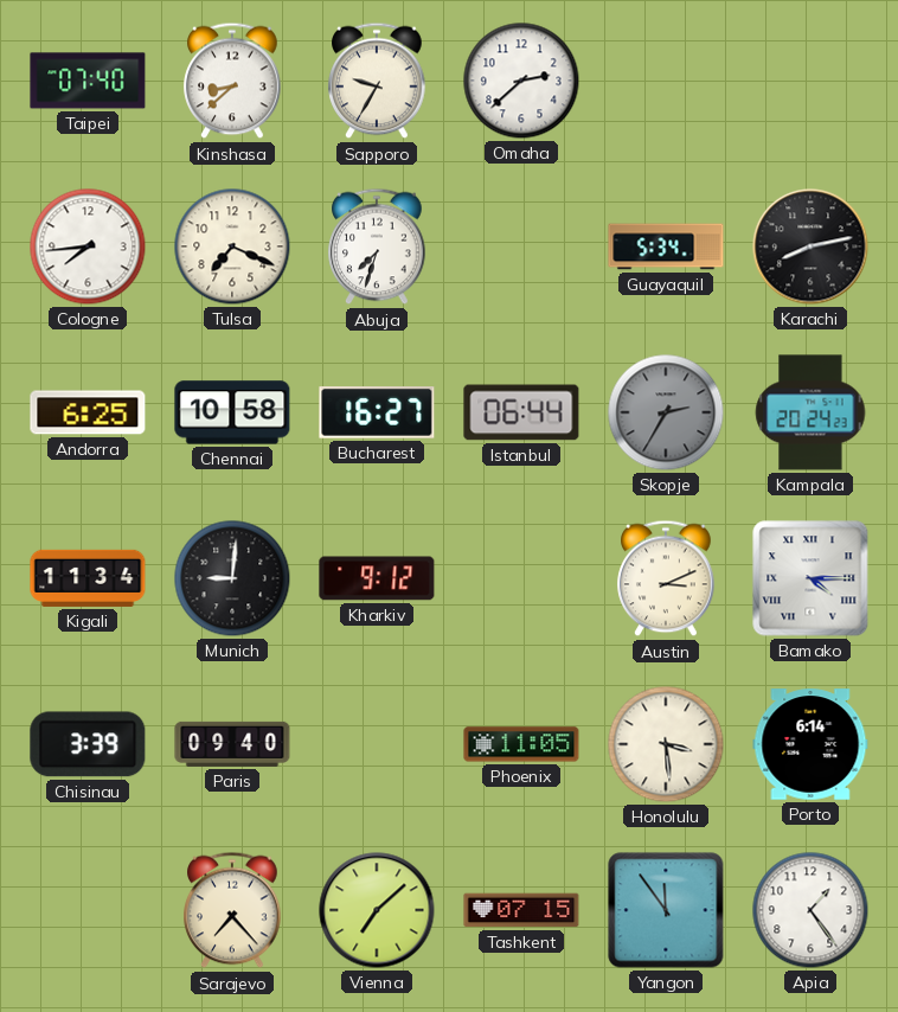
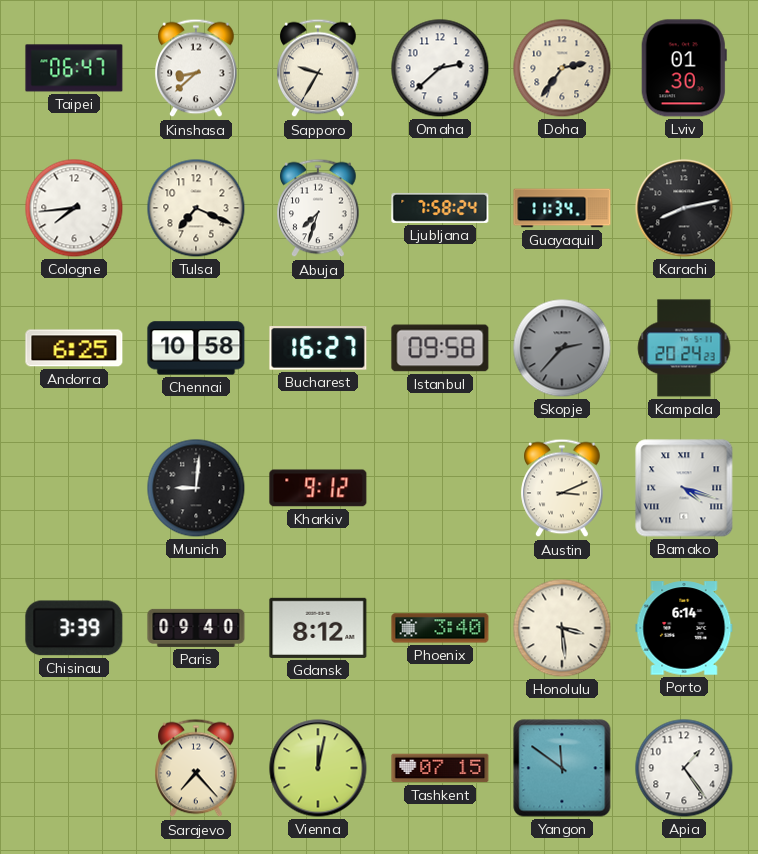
Taipei: 07:40 -> 06:47 (74, 68)
Doha: none -> 2:36 (562, 68)
Lviv: none -> 01:30 (684, 68)
Ljubljana: none -> 7:58 (440, 208)
Guayaquil: 5:34 -> 11:34 (562, 208)
Istanbul: 06:44 -> 09:58 (440, 348)
Skopje: 2:35 -> 2:37 (562, 348)
Kigali: 11:34 -> none (88, 578)
Bamako: 4:15 -> 4:18 (684, 488)
Gdansk: none -> 8:12 (318, 628)
Phoenix: 11:05 -> 3:40 (440, 628)
Vienna: 7:08 -> 12:02 (318, 768)
Yangon: 11:54 -> 11:51 (562, 768)
